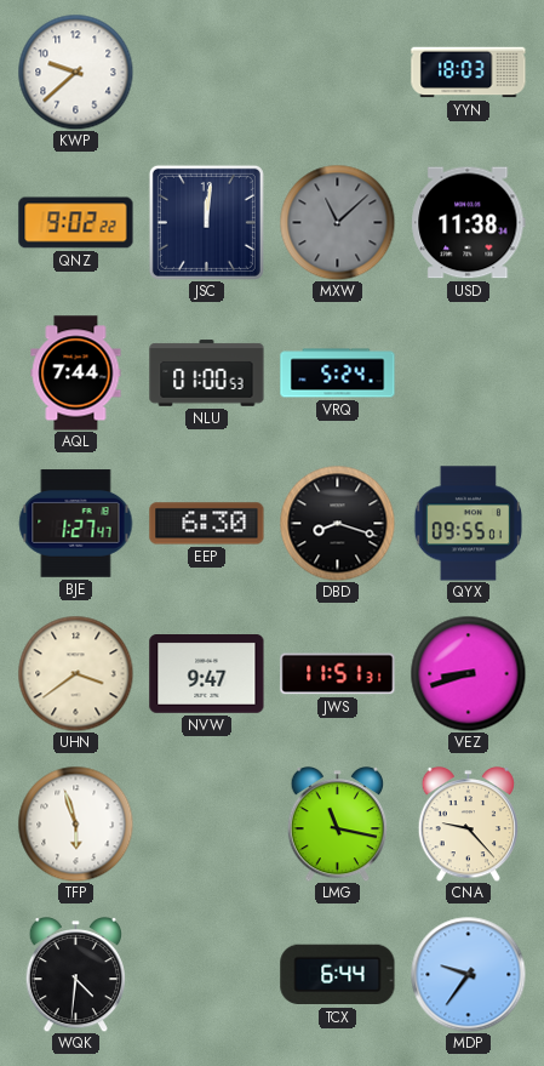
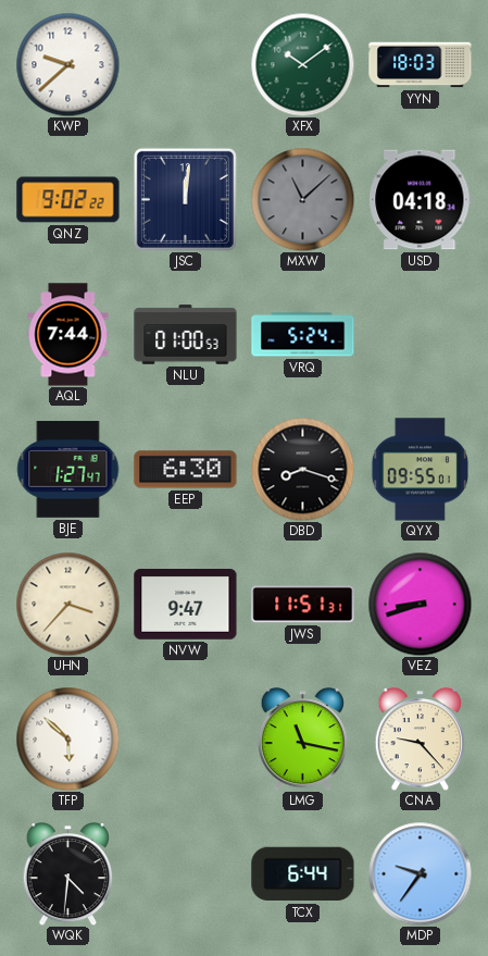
XFX: none -> 10:09 (302, 64)
USD: 11:38 -> 04:18 (421, 200)
UHN: 3:39 -> 3:37 (67, 604)
TFP: 5:57 -> 5:52 (67, 738)
